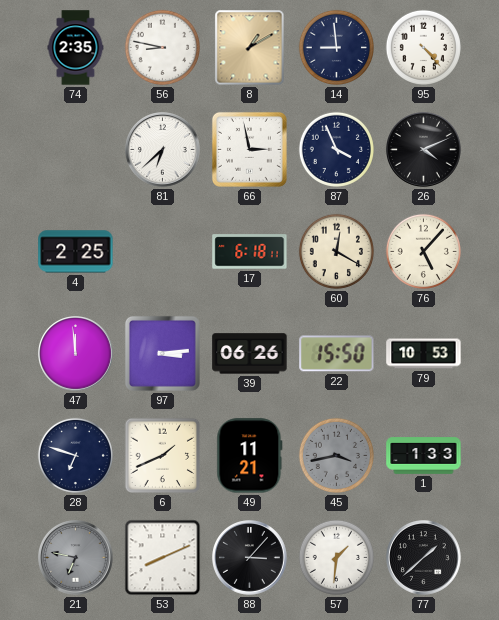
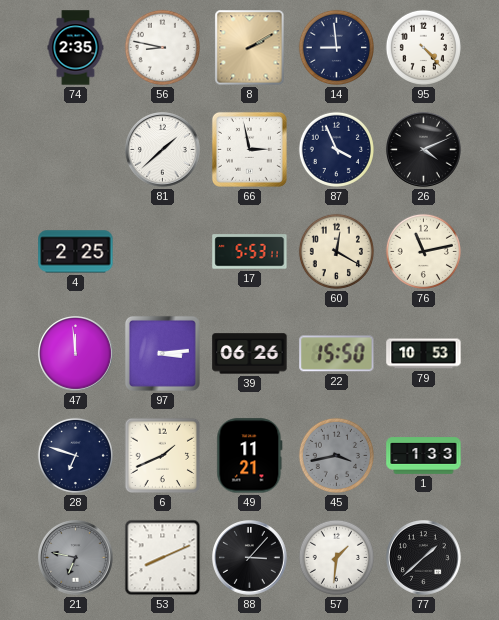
8: 1:10 -> 2:10 (250, 48)
81: 6:38 -> 1:38 (163, 150)
17: 6:18 -> 5:53 (250, 252)
76: 5:07 -> 11:13 (423, 251)
